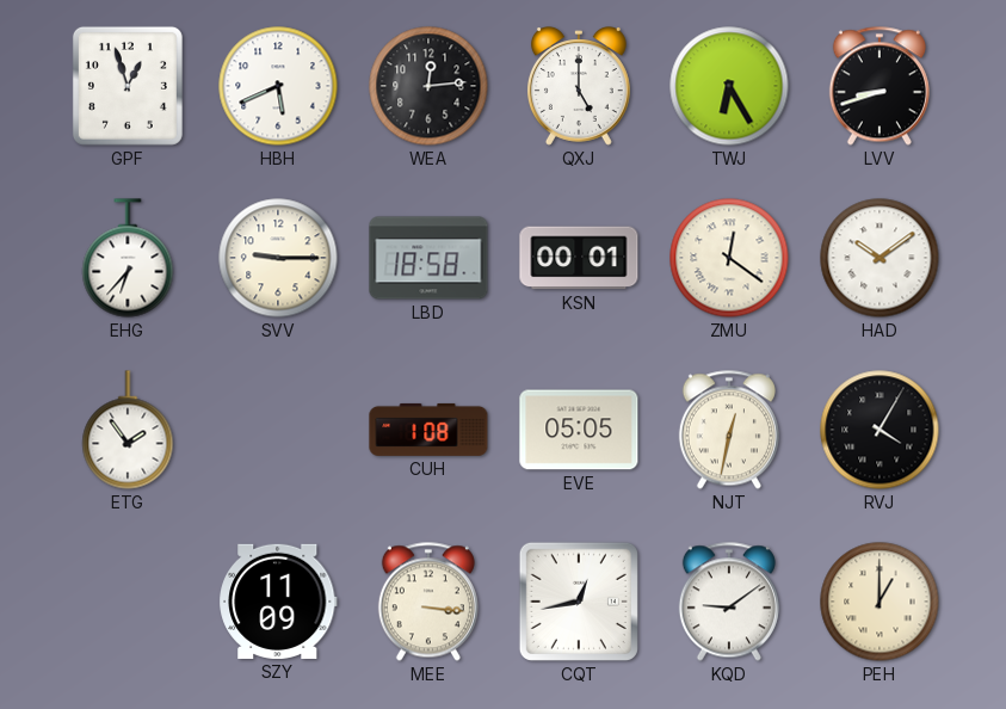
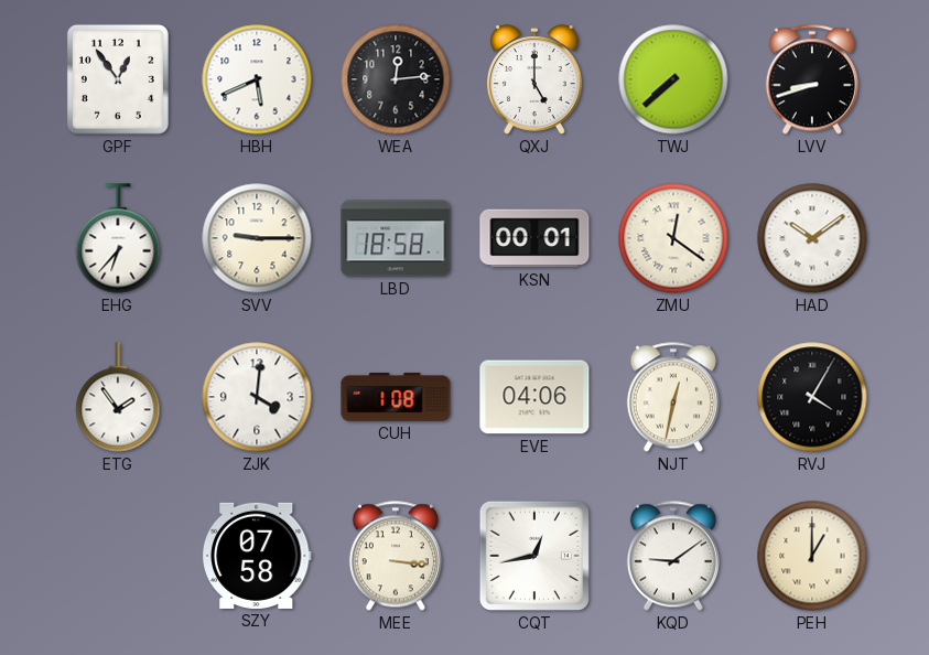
GPF: 12:57 -> 12:54 (118, 79)
TWJ: 6:25 -> 7:38 (673, 79)
ZJK: none -> 4:01 (257, 397)
EVE: 05:05 -> 04:06 (534, 397)
SZY: 11:09 -> 07:58 (258, 556)
